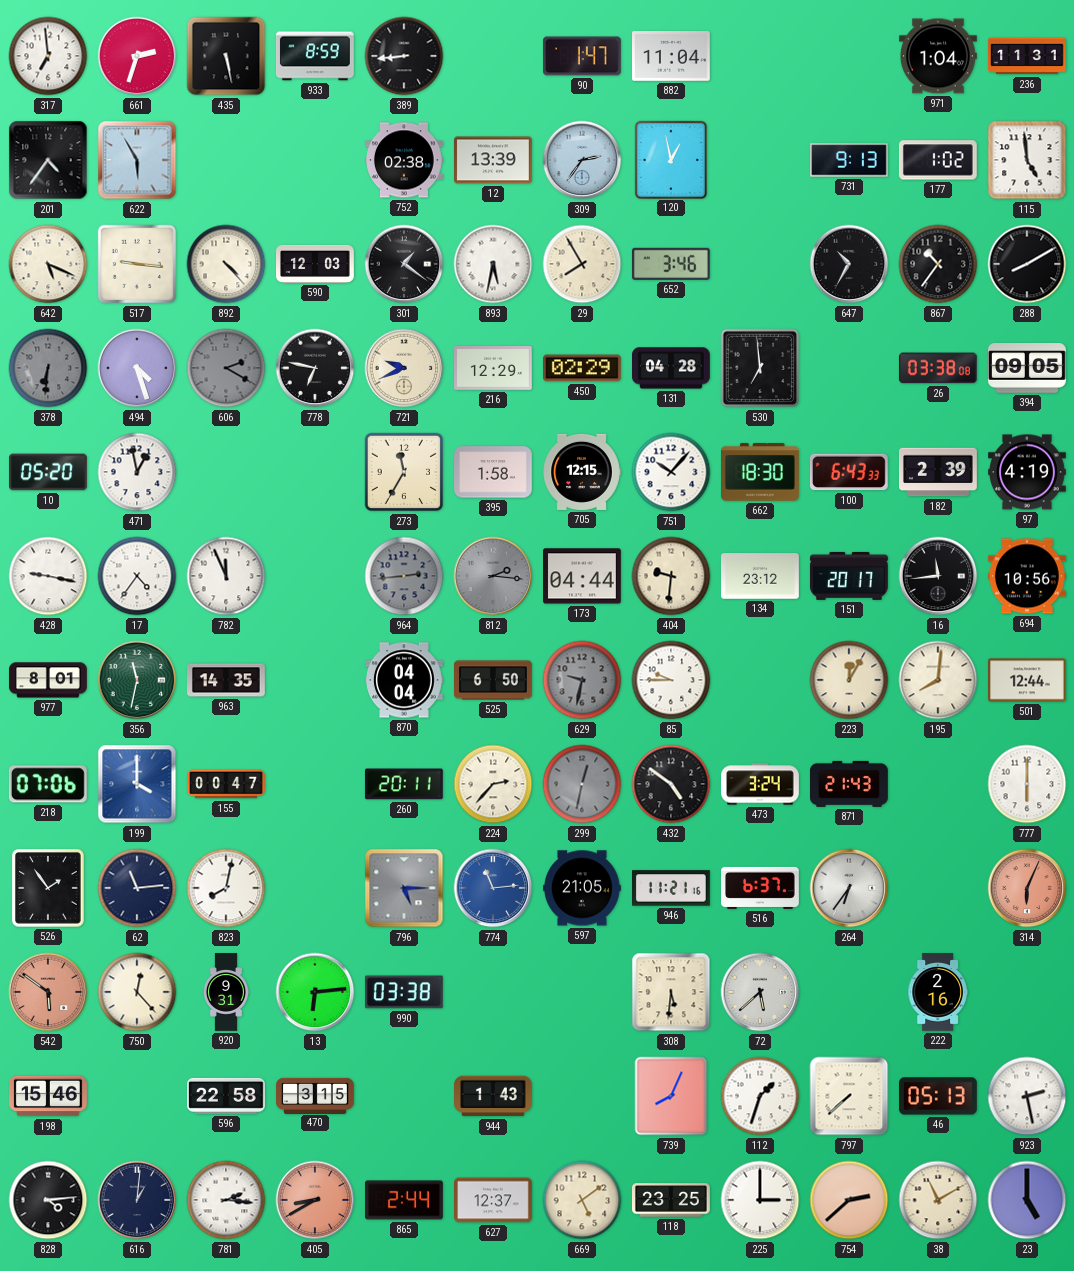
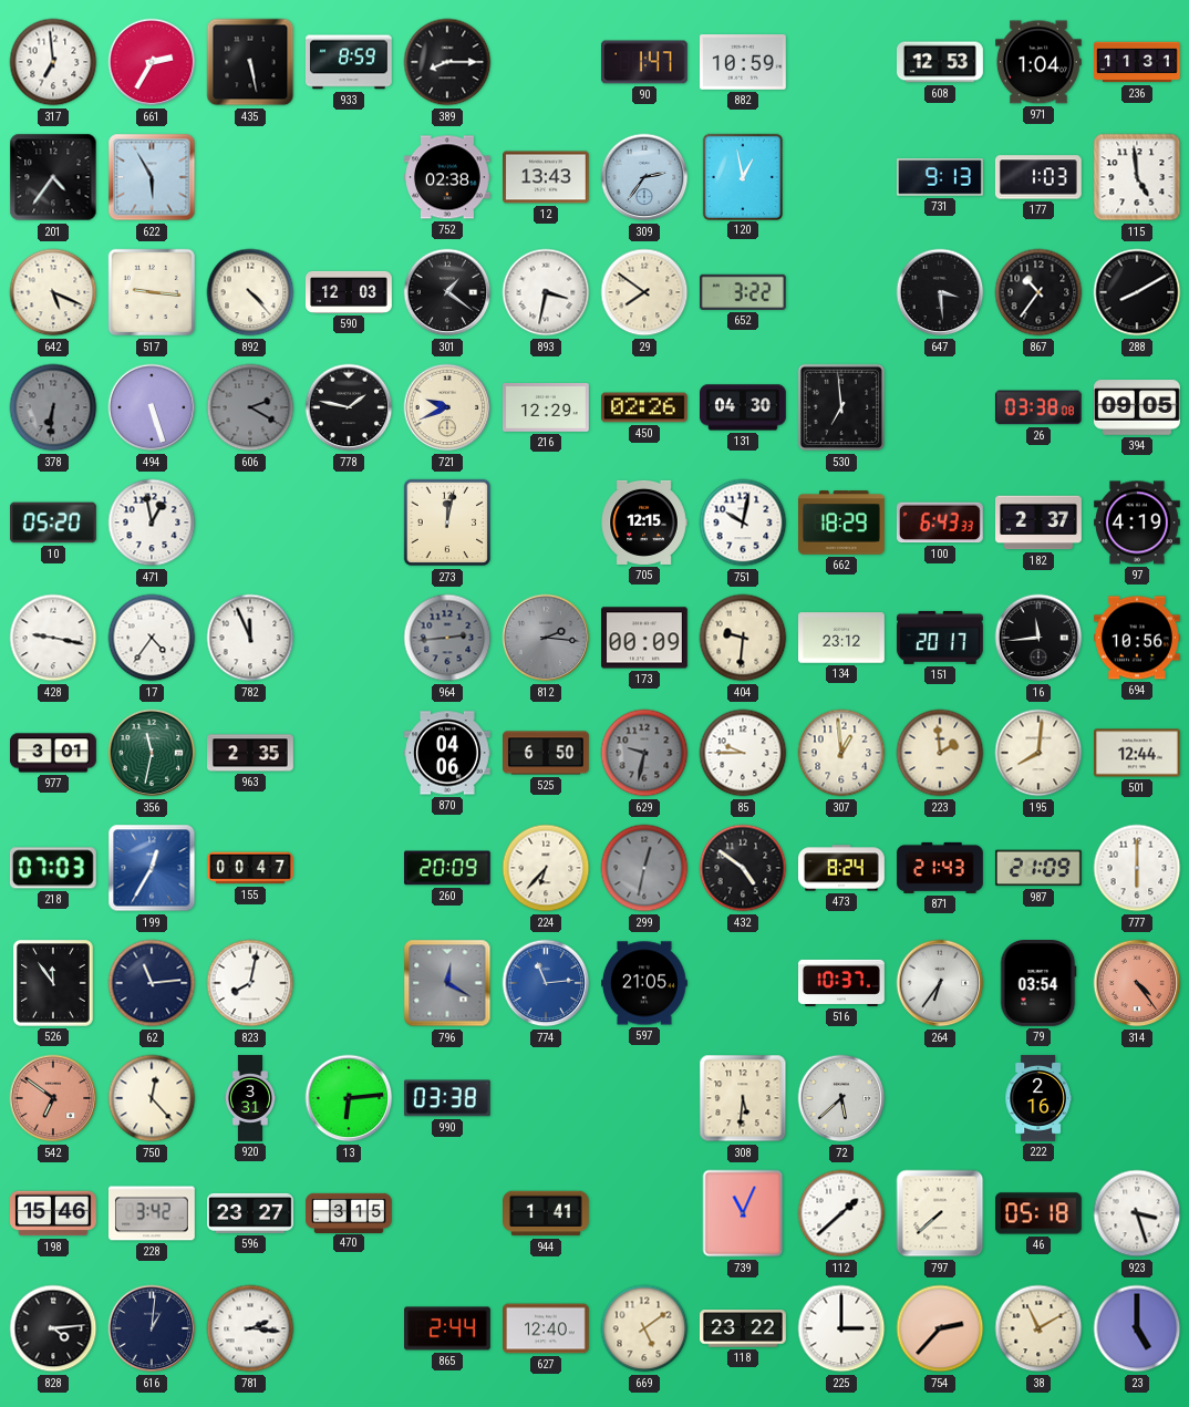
661: 2:33 -> 2:35 (152, 62)
389: 8:44 -> 8:15 (447, 62)
882: 11:04 -> 10:59 (744, 62)
608: none -> 12:53 (941, 62)
12: 13:39 -> 13:43 (547, 177)
177: 1:02 -> 1:03 (1038, 177)
893: 5:32 -> 3:32 (546, 292)
29: 7:55 -> 7:51 (644, 292)
652: 3:46 -> 3:22 (743, 292)
647: 10:35 -> 3:29 (940, 292)
494: 4:27 -> 5:27 (152, 407)
778: 6:47 -> 1:47 (349, 407)
450: 02:29 -> 02:26 (645, 407)
131: 04:28 -> 04:30 (744, 407)
273: 11:35 -> 12:02 (447, 523)
395: 1:58 -> none (494, 472)
751: 10:07 -> 10:02 (743, 523)
662: 18:30 -> 18:29 (842, 523)
182: 2:39 -> 2:37 (1040, 523)
173: 04:44 -> 00:09 (645, 638)
977: 8:01 -> 3:01 (54, 753)
963: 14:35 -> 2:35 (251, 753)
870: 04:04 -> 04:06 (448, 753)
307: none -> 12:59 (841, 753)
223: 12:05 -> 1:59 (940, 753)
218: 07:06 -> 07:03 (53, 868)
199: 4:00 -> 12:35 (152, 868)
260: 20:11 -> 20:09 (447, 868)
224: 2:37 -> 6:37 (546, 868)
473: 3:24 -> 8:24 (842, 868)
987: none -> 21:09 (1038, 868)
526: 1:54 -> 11:54 (54, 984)
796: 5:15 -> 12:20 (447, 983)
946: 11:21 -> none (672, 888)
516: 6:37 -> 10:37 (842, 983)
79: none -> 03:54 (1038, 984)
314: 6:04 -> 4:24 (1137, 983)
542: 5:51 -> 6:51 (53, 1098)
920: 9:31 -> 3:31 (250, 1098)
228: none -> 3:42 (153, 1213)
596: 22:58 -> 23:27 (251, 1213)
944: 1:43 -> 1:41 (547, 1213)
739: 8:04 -> 11:04 (743, 1213)
112: 1:33 -> 1:38 (841, 1213)
46: 05:13 -> 05:18 (1040, 1213)
923: 2:28 -> 3:27 (1137, 1213)
405: 8:40 -> none (315, 1200)
627: 12:37 -> 12:40 (547, 1328)
118: 23:25 -> 23:22 (744, 1328)
754: 2:38 -> 2:37 (940, 1328)
